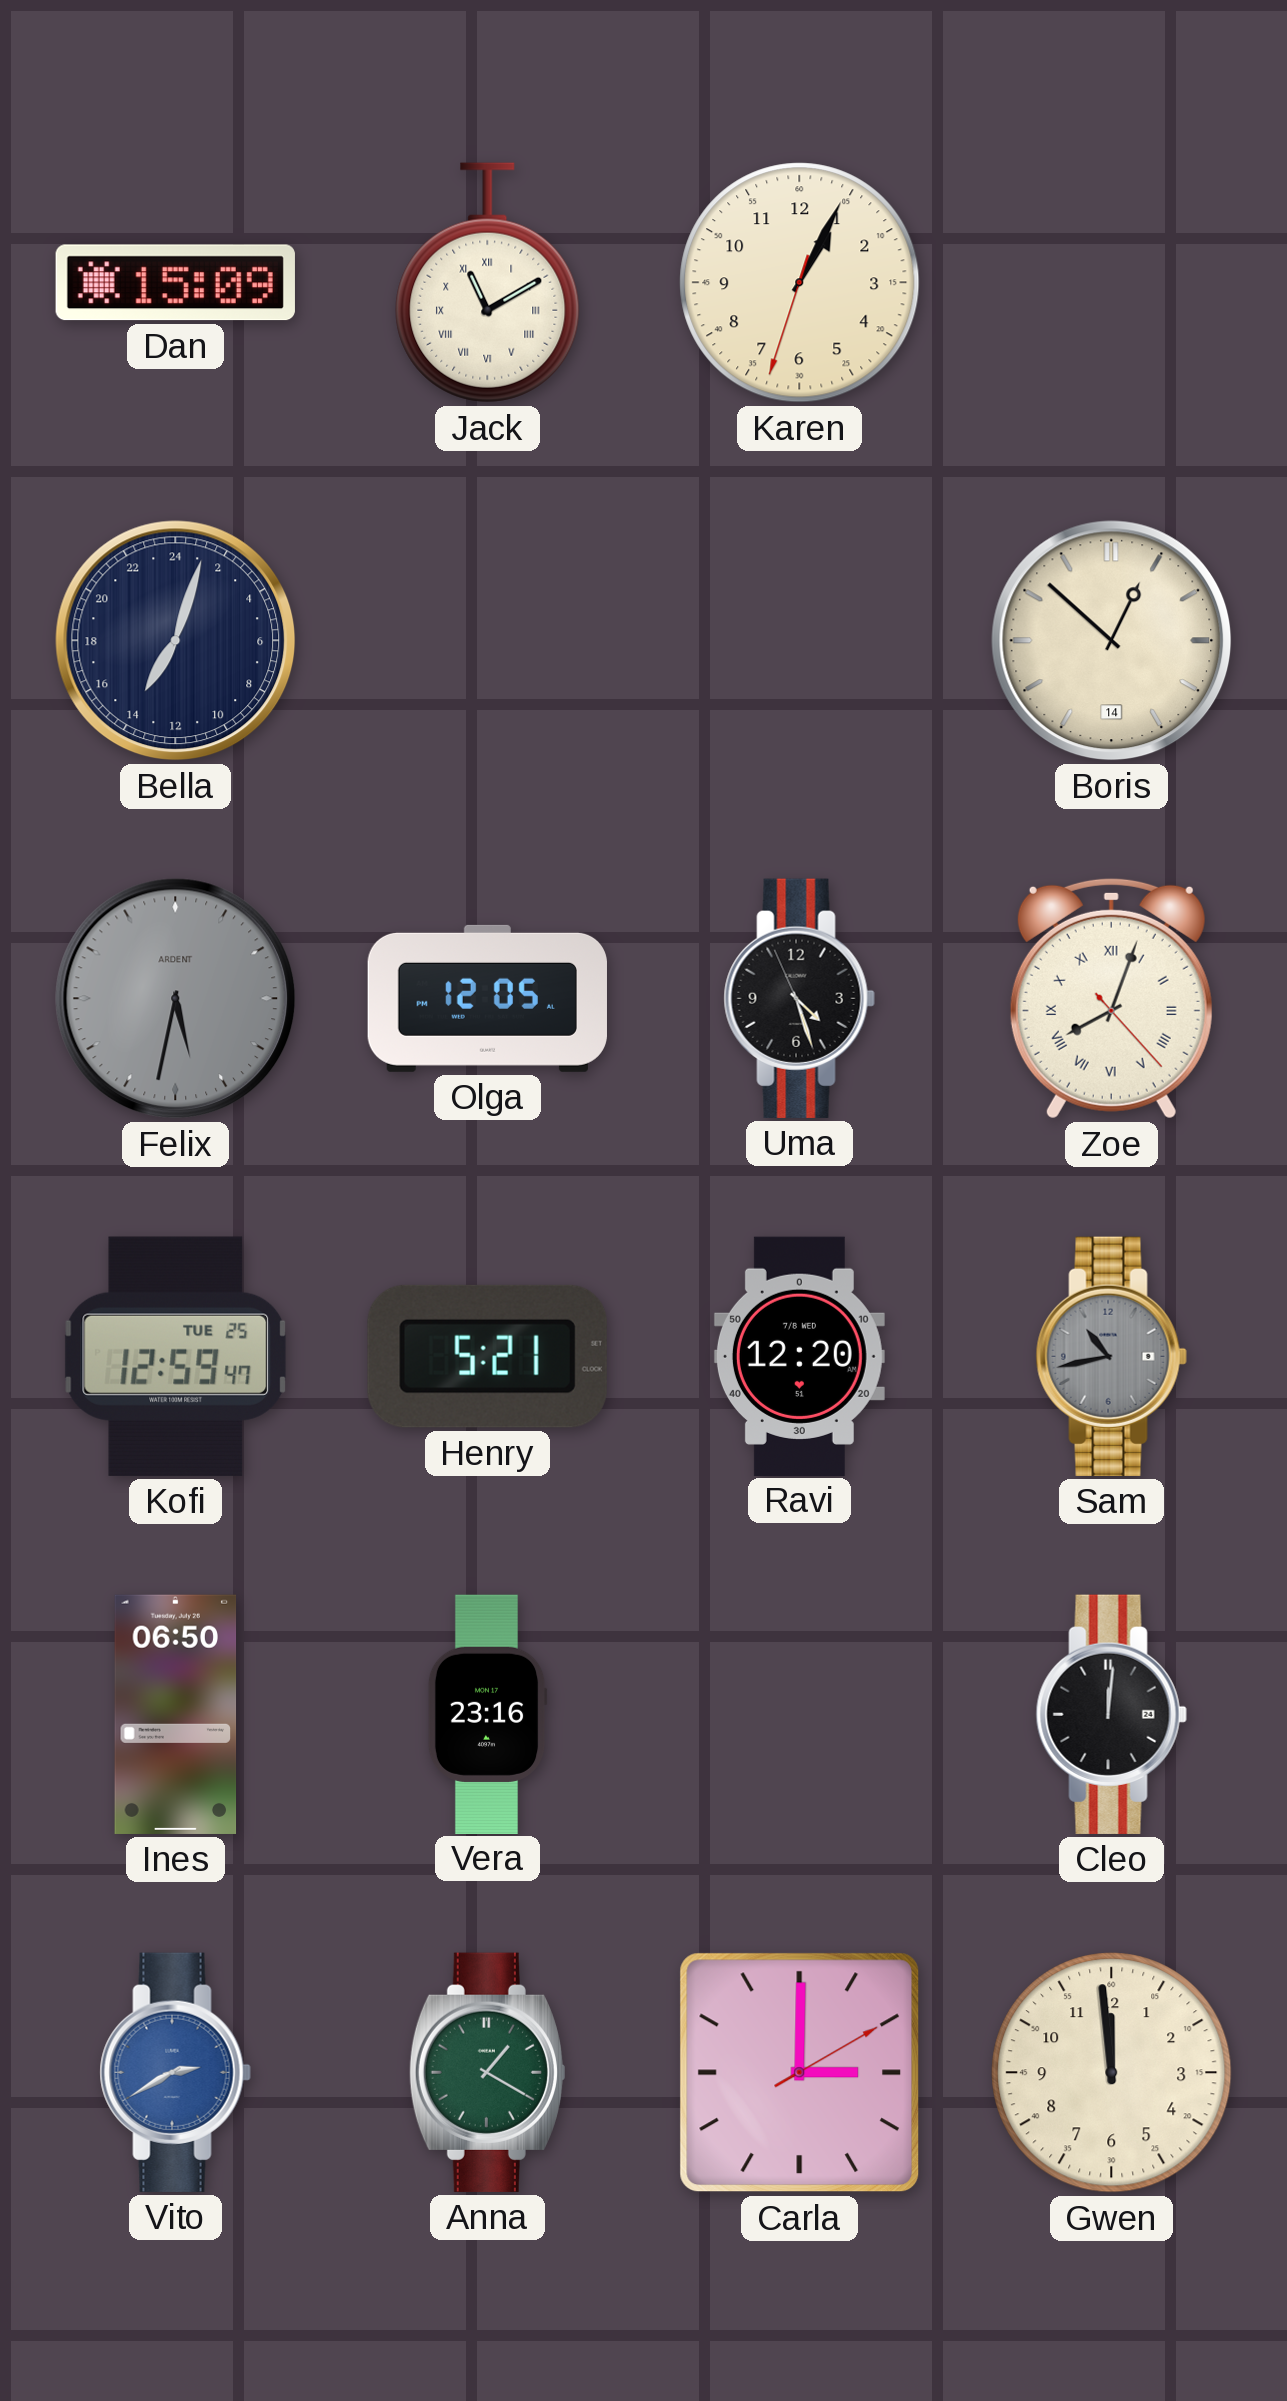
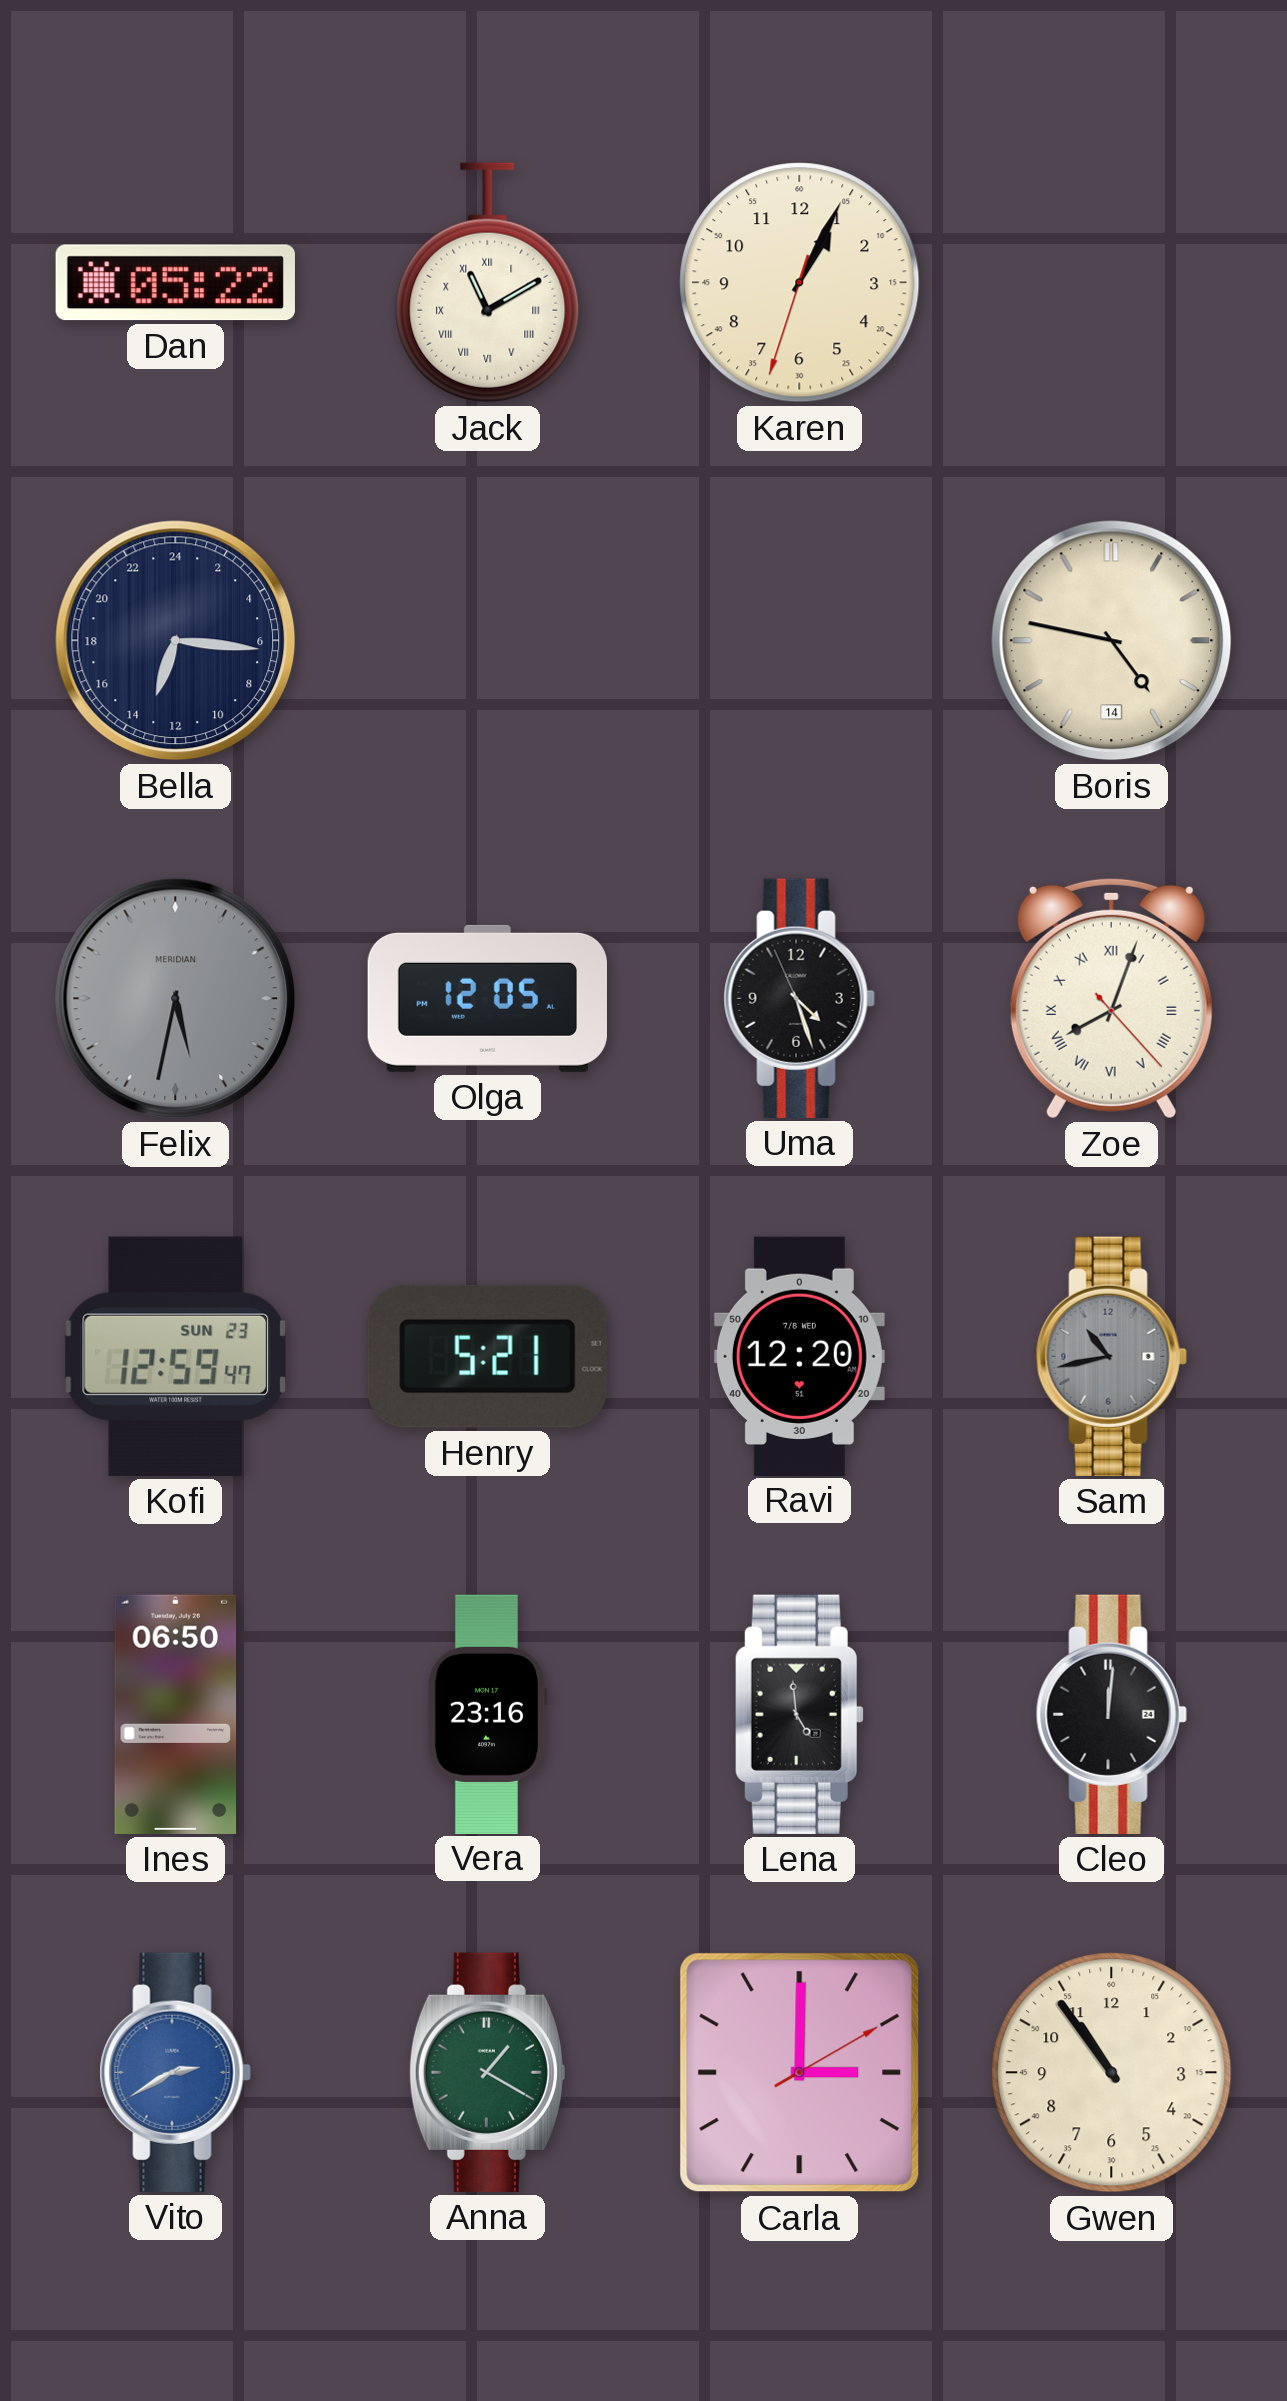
Dan: 15:09 -> 05:22 (175, 283)
Bella: 14:03 -> 13:16 (176, 641)
Boris: 12:52 -> 4:47 (1112, 641)
Felix brand: ARDENT -> MERIDIAN (176, 999)
Kofi date: TUE 25 -> SUN 23 (176, 1356)
Lena: none -> 4:59 (799, 1714)
Gwen: 11:59 -> 10:54 (1112, 2073)
